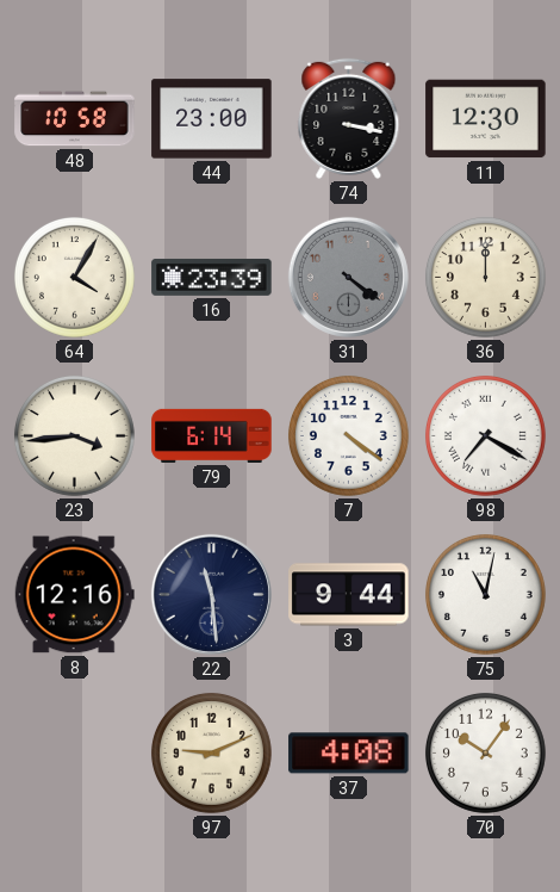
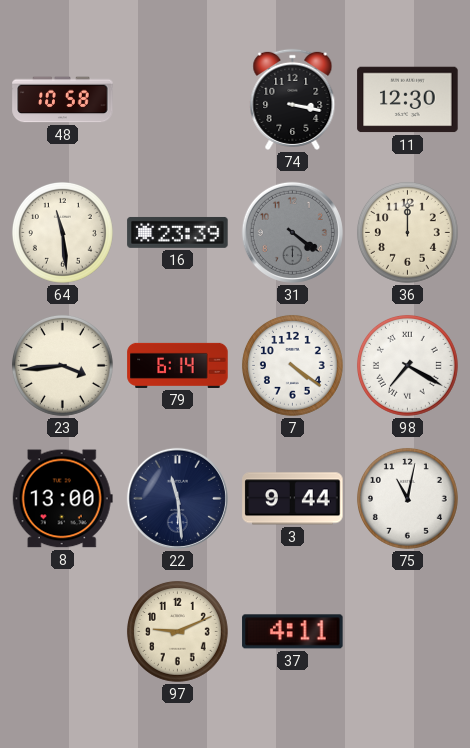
44: 23:00 -> none (212, 119)
64: 4:05 -> 11:29 (62, 232)
8: 12:16 -> 13:00 (62, 499)
37: 4:08 -> 4:11 (293, 632)
70: 10:06 -> none (485, 752)
